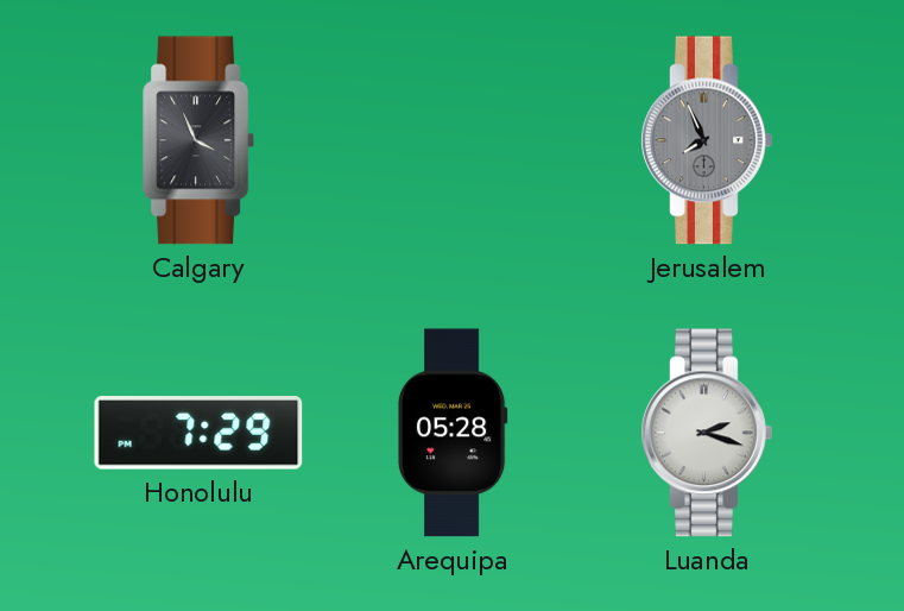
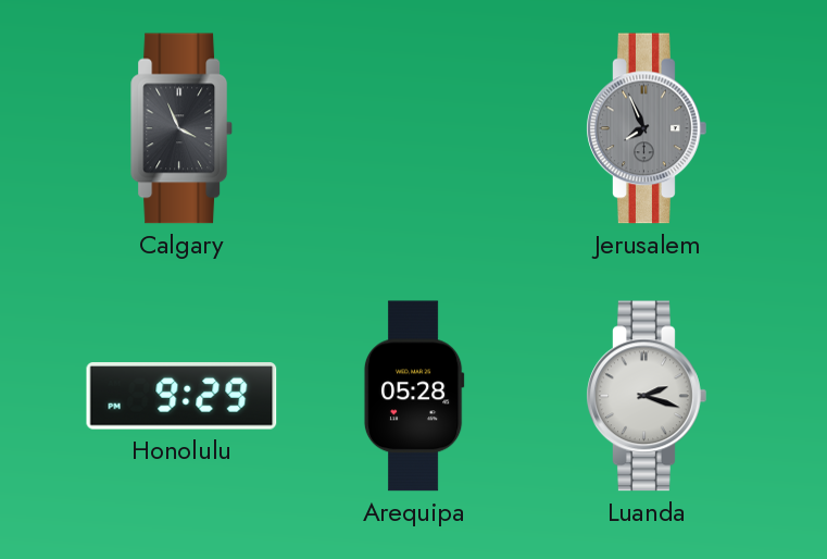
Honolulu: 7:29 -> 9:29 (181, 396)
